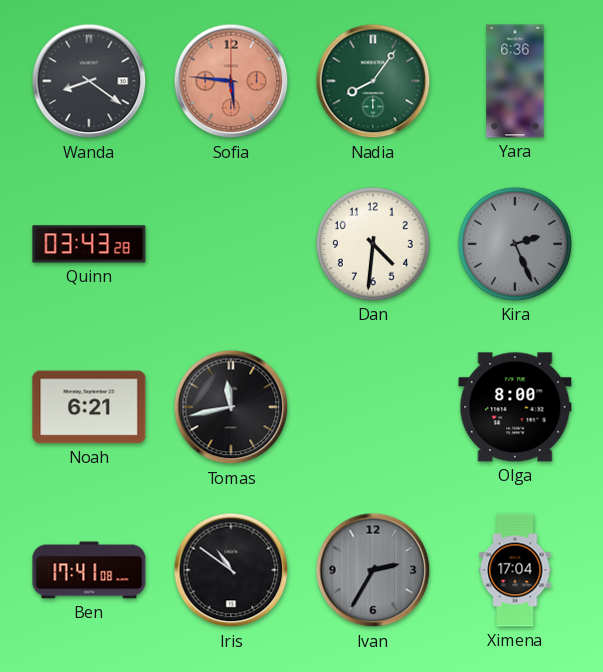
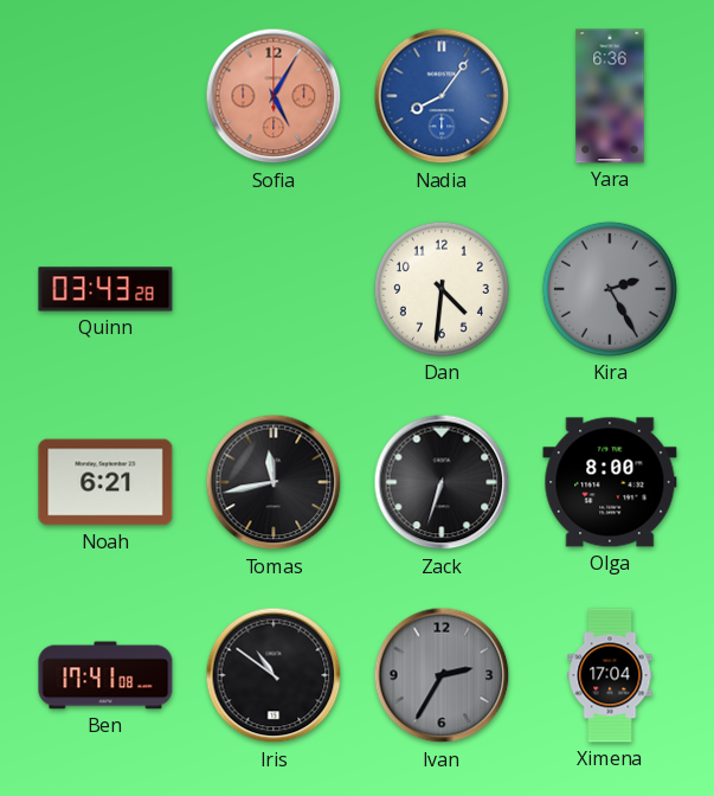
Wanda: 8:21 -> none (89, 81)
Sofia: 5:46 -> 5:05 (274, 96)
Nadia dial: green -> blue (442, 96)
Kira: 2:26 -> 2:25 (610, 289)
Zack: none -> 6:33 (442, 482)
